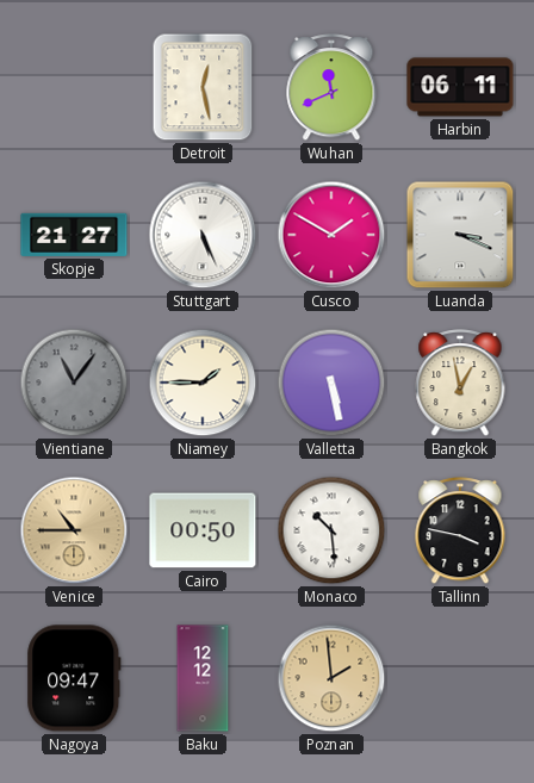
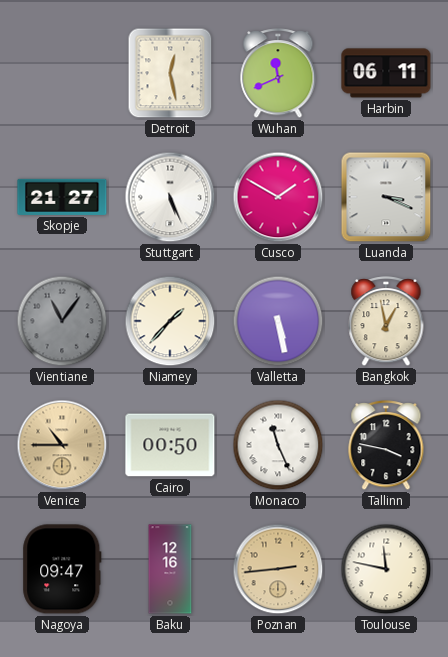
Niamey: 1:45 -> 1:37 (170, 321)
Monaco: 10:29 -> 11:26 (278, 445)
Baku: 12:12 -> 12:16 (170, 569)
Poznan: 1:59 -> 2:44 (278, 569)
Toulouse: none -> 11:47 (386, 569)
